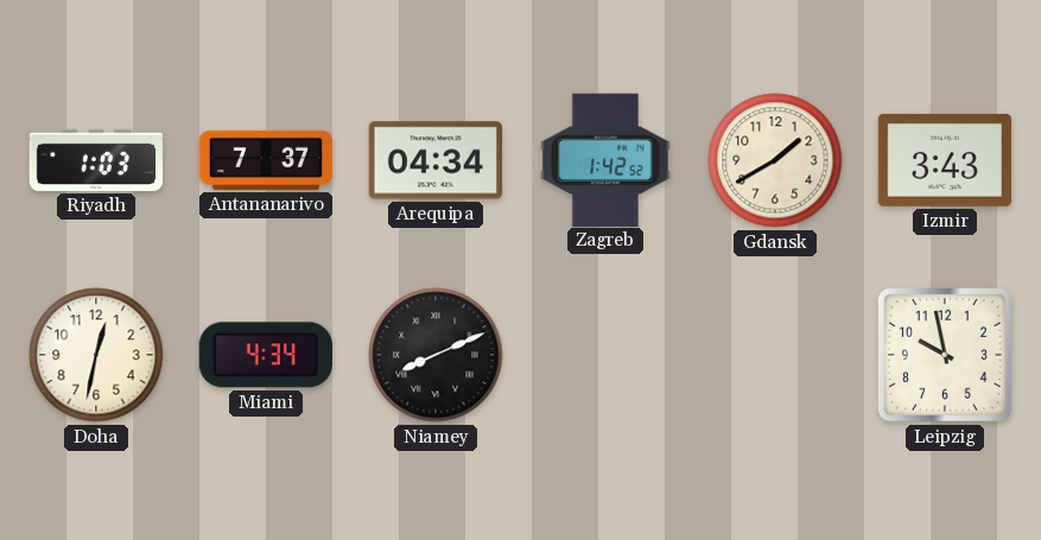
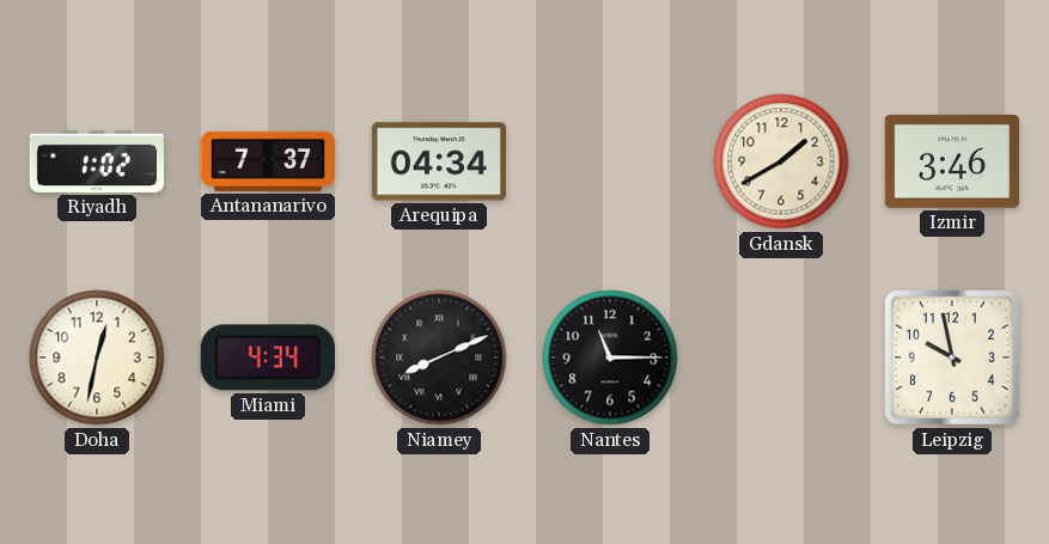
Riyadh: 1:03 -> 1:02 (97, 161)
Zagreb: 1:42 -> none (605, 159)
Izmir: 3:43 -> 3:46 (951, 161)
Nantes: none -> 11:15 (610, 357)
